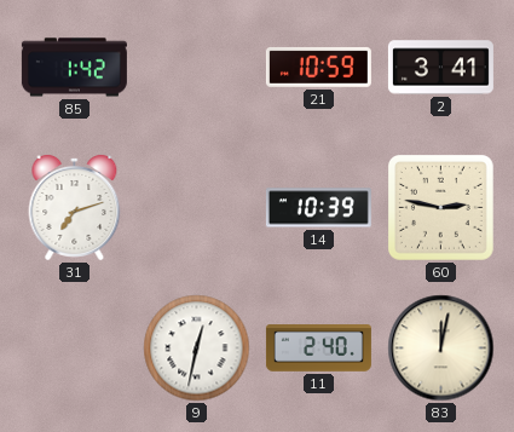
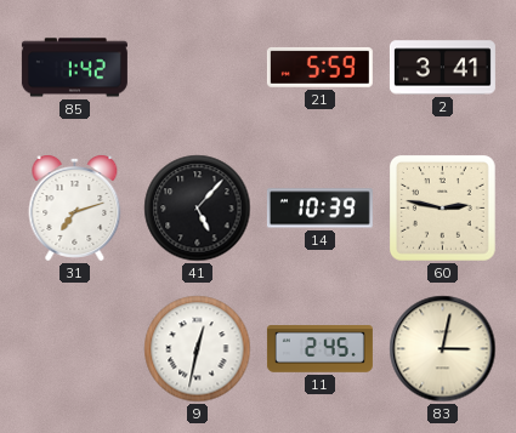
21: 10:59 -> 5:59 (319, 67)
41: none -> 5:07 (198, 209)
11: 2:40 -> 2:45 (319, 349)
83: 12:02 -> 3:02 (443, 349)
